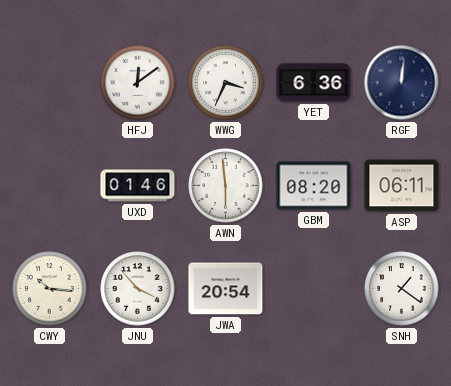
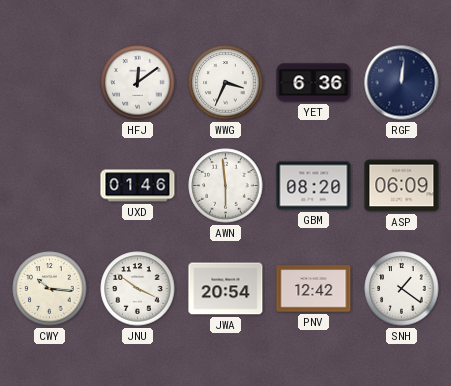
ASP: 06:11 -> 06:09 (402, 186)
JNU: 3:53 -> 3:51 (138, 289)
PNV: none -> 12:42 (314, 289)
